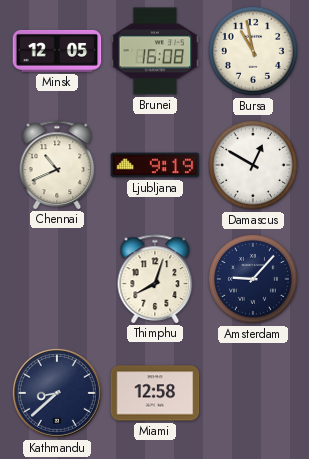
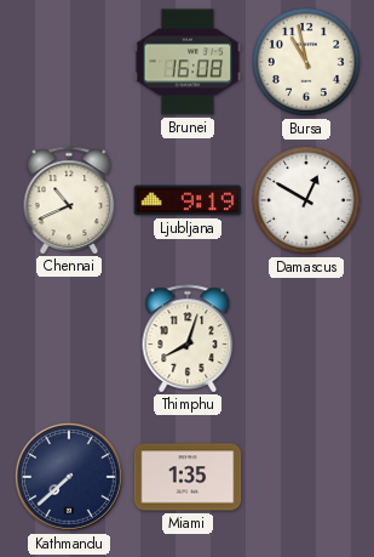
Minsk: 12:05 -> none (57, 51)
Amsterdam: 9:07 -> none (253, 279)
Kathmandu: 8:38 -> 7:38 (69, 477)
Miami: 12:58 -> 1:35 (188, 477)
